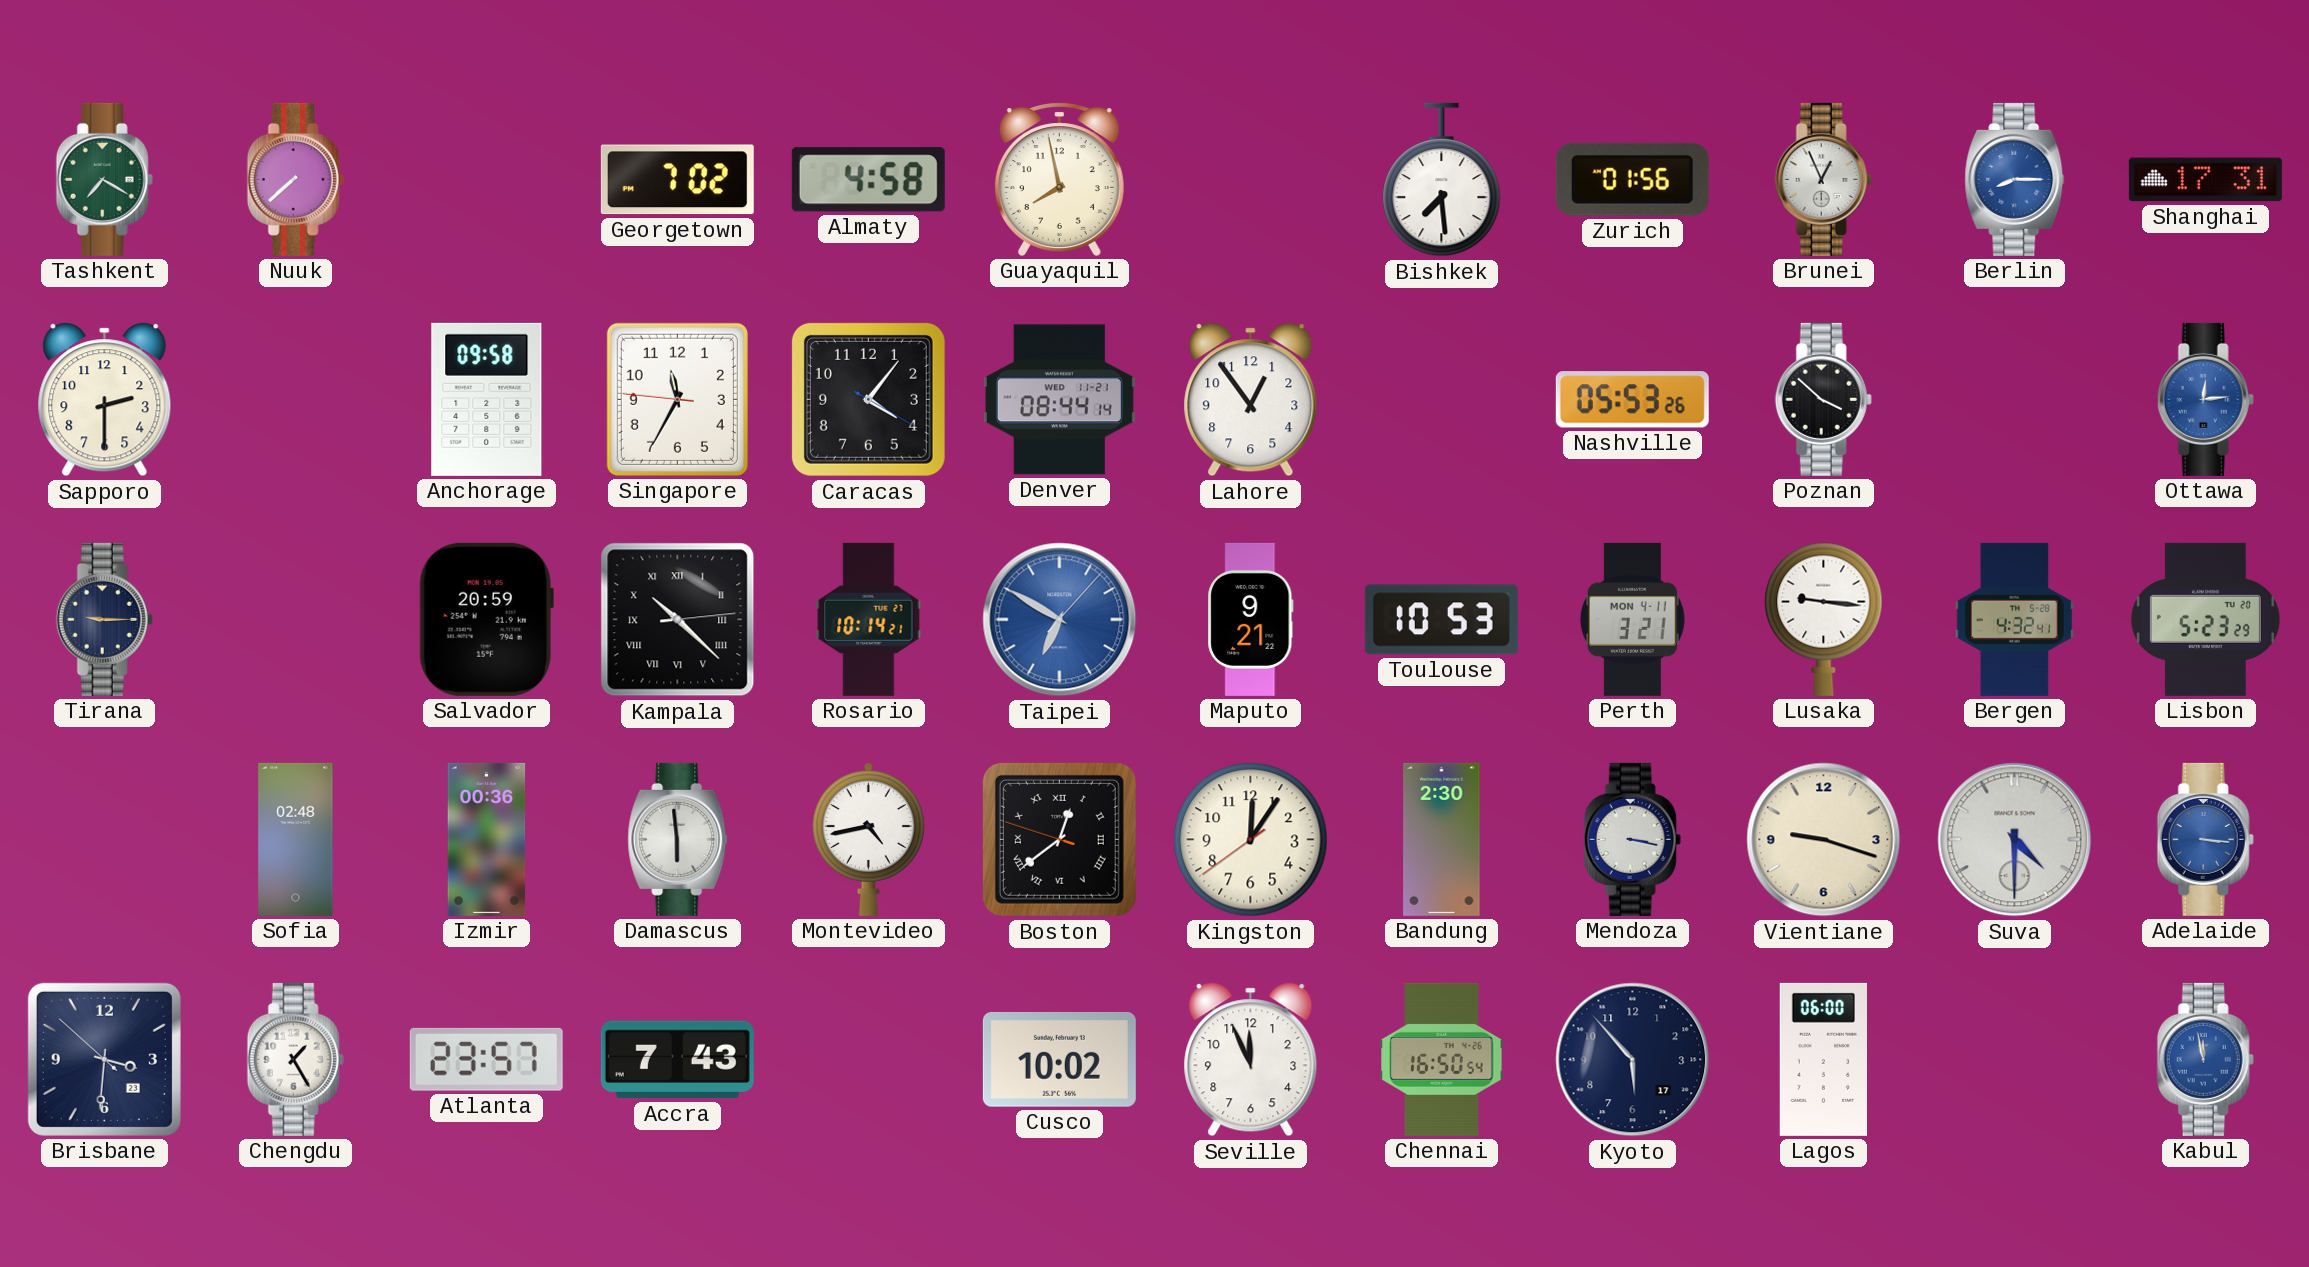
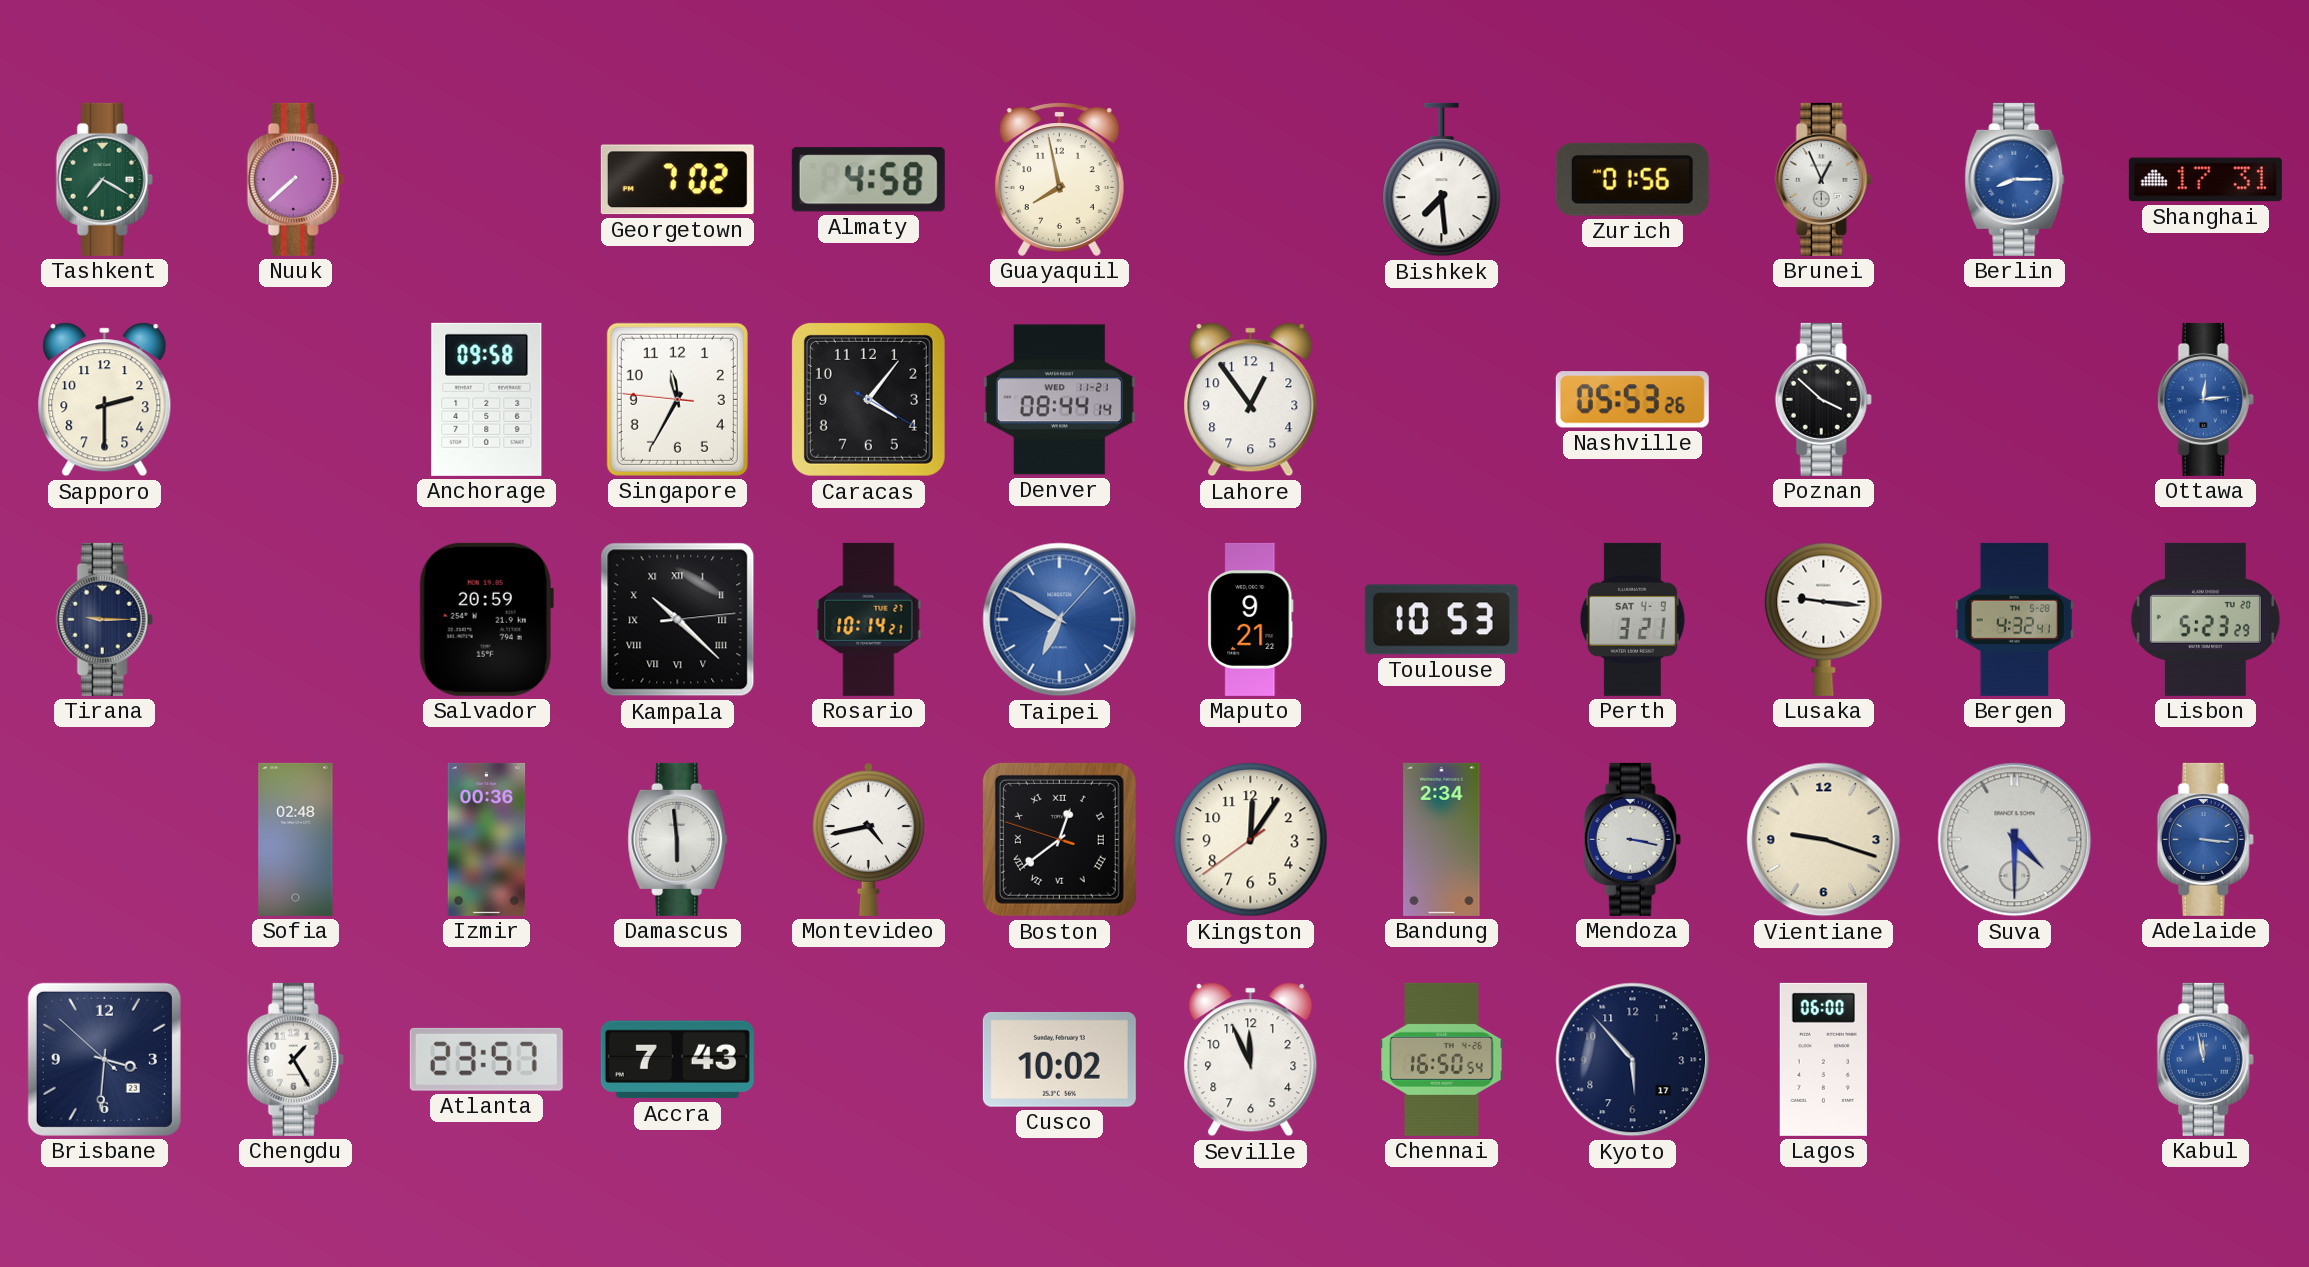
Perth date: MON 4-11 -> SAT 4-9 (1632, 619)
Bandung: 2:30 -> 2:34 (1442, 839)
